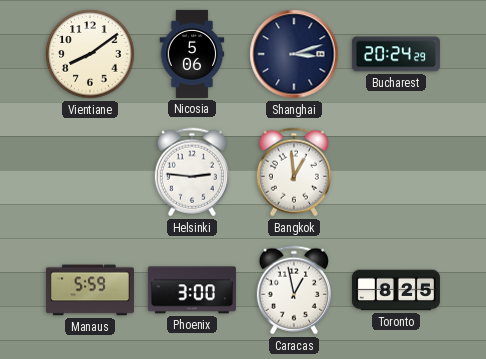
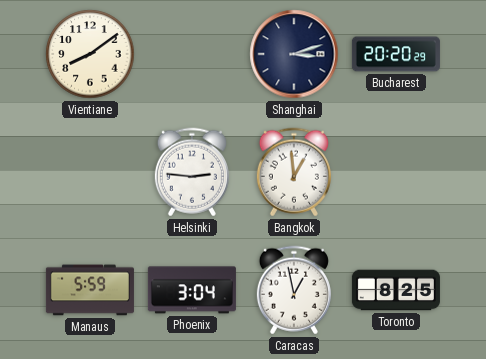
Nicosia: 5:06 -> none (192, 54)
Bucharest: 20:24 -> 20:20 (396, 54)
Phoenix: 3:00 -> 3:04 (192, 290)
